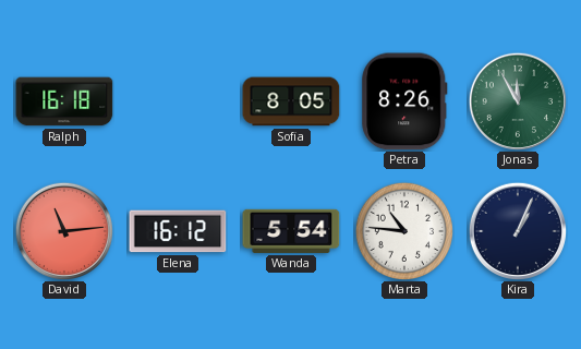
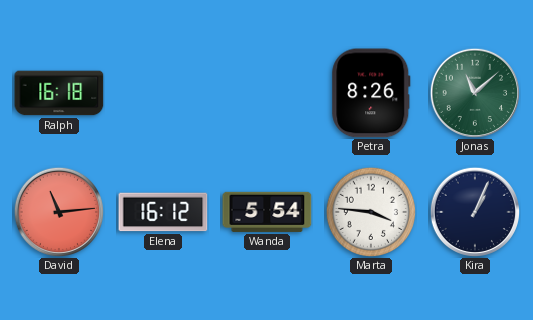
Sofia: 8:05 -> none (291, 101)
Jonas: 11:55 -> 11:08 (474, 92)
Marta: 10:46 -> 3:46 (370, 211)
